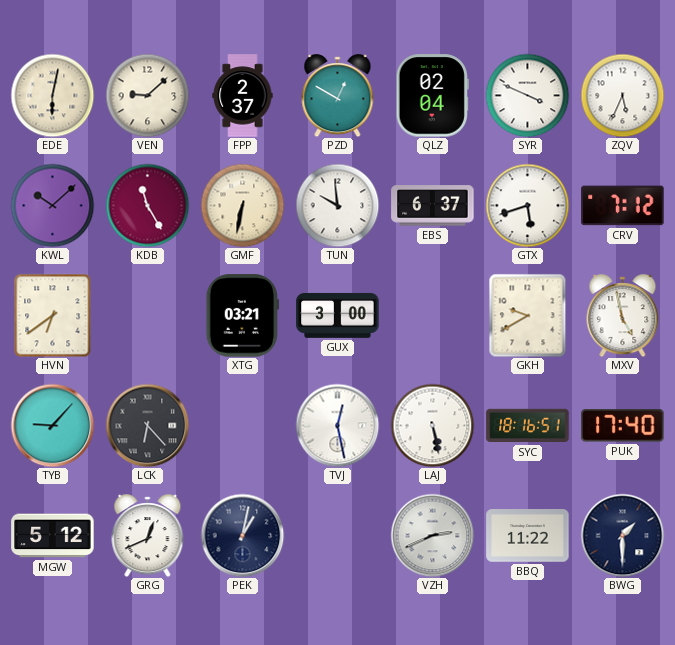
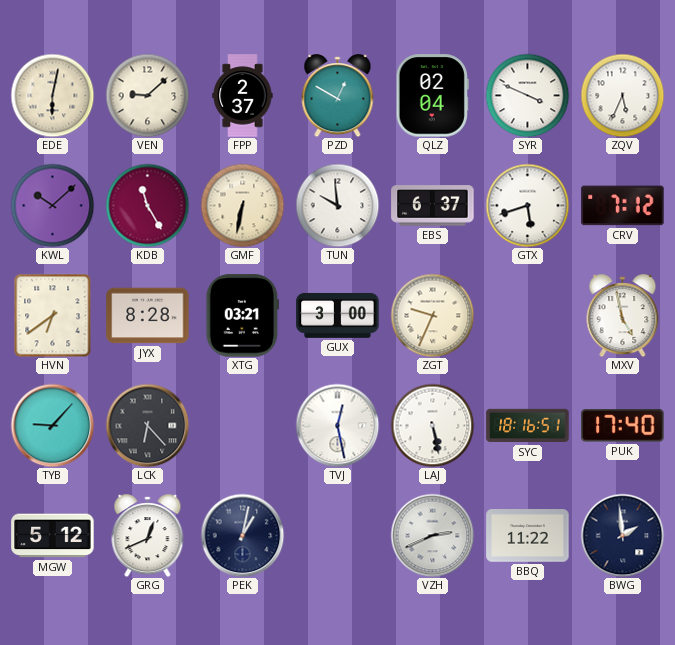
JYX: none -> 8:28 (148, 316)
ZGT: none -> 9:34 (432, 315)
GKH: 9:40 -> none (528, 315)
BWG: 1:30 -> 1:59 (622, 535)
